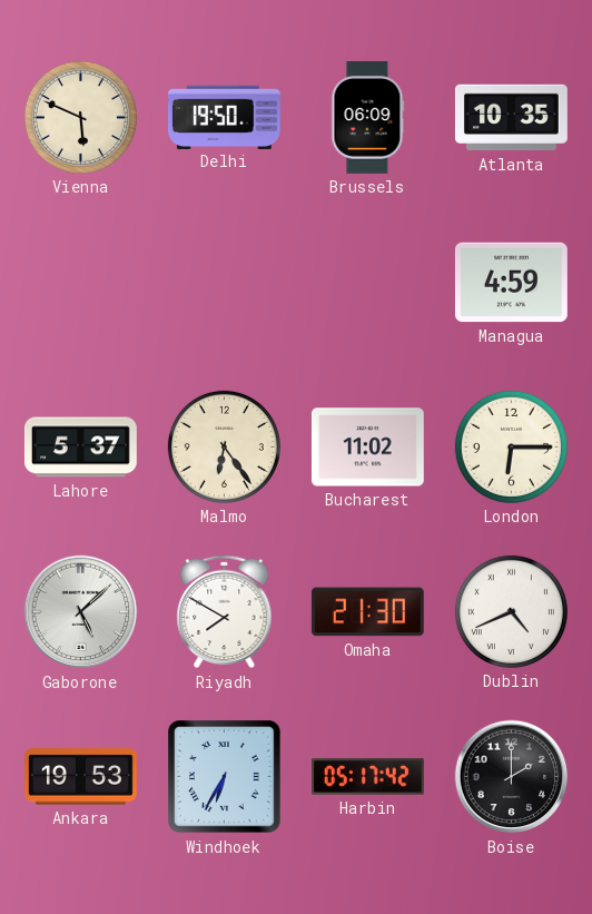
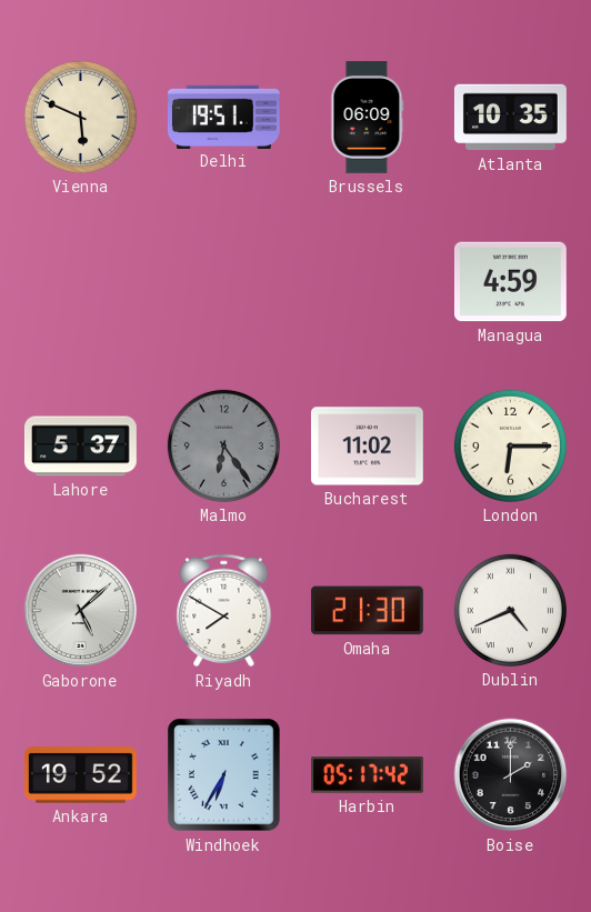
Delhi: 19:50 -> 19:51 (223, 117)
Malmo dial: cream -> grey (223, 445)
Ankara: 19:53 -> 19:52 (81, 775)
